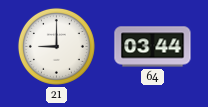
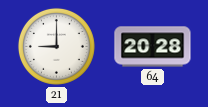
64: 03:44 -> 20:28 (153, 47)
